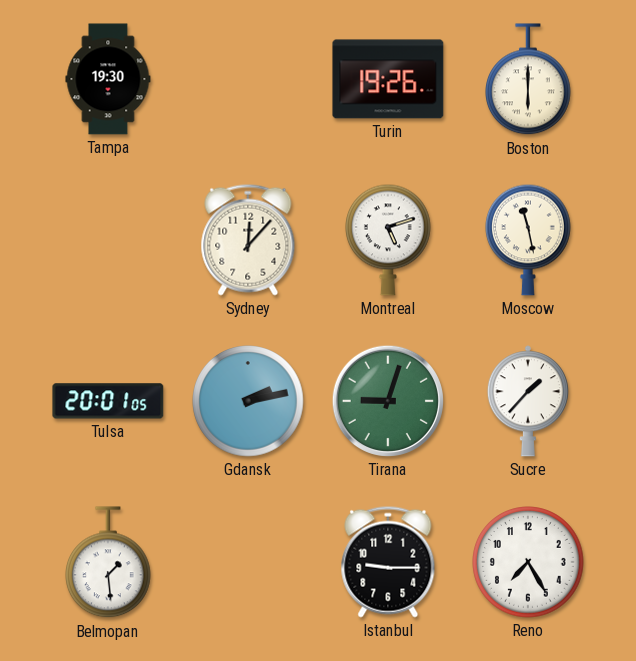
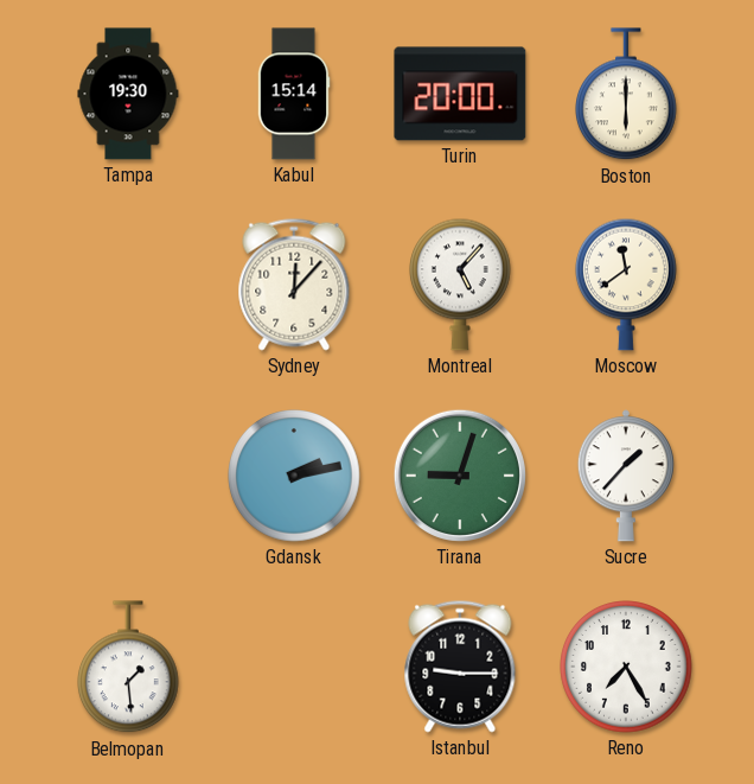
Kabul: none -> 15:14 (294, 94)
Turin: 19:26 -> 20:00 (460, 94)
Montreal: 5:12 -> 5:07 (461, 285)
Moscow: 11:28 -> 11:39 (627, 285)
Tulsa: 20:01 -> none (108, 401)
